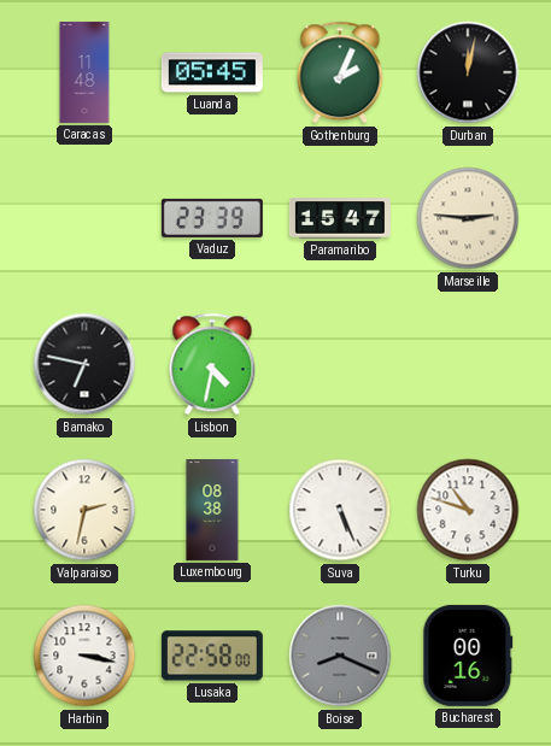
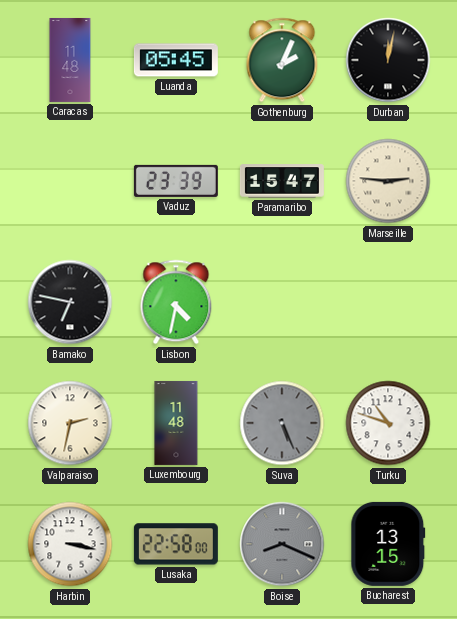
Luxembourg: 08:38 -> 11:48 (176, 423)
Suva dial: white -> grey (282, 423)
Bucharest: 00:16 -> 13:15 (388, 544)
